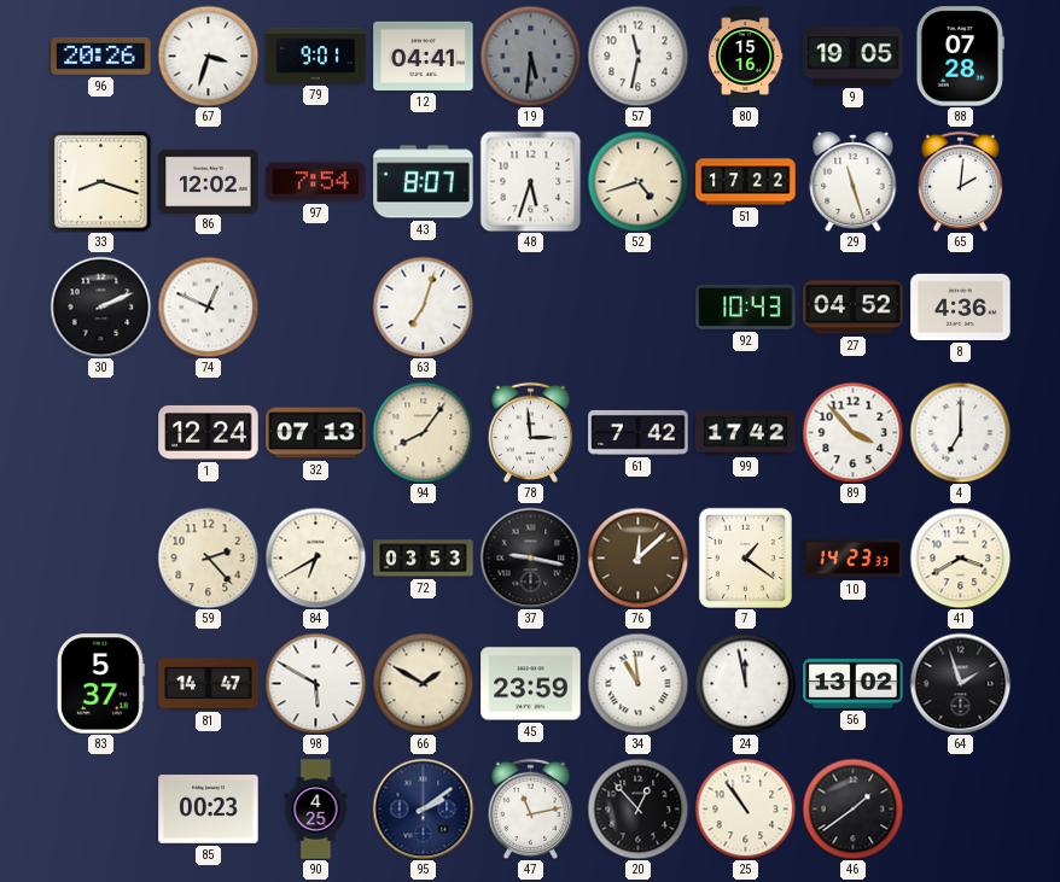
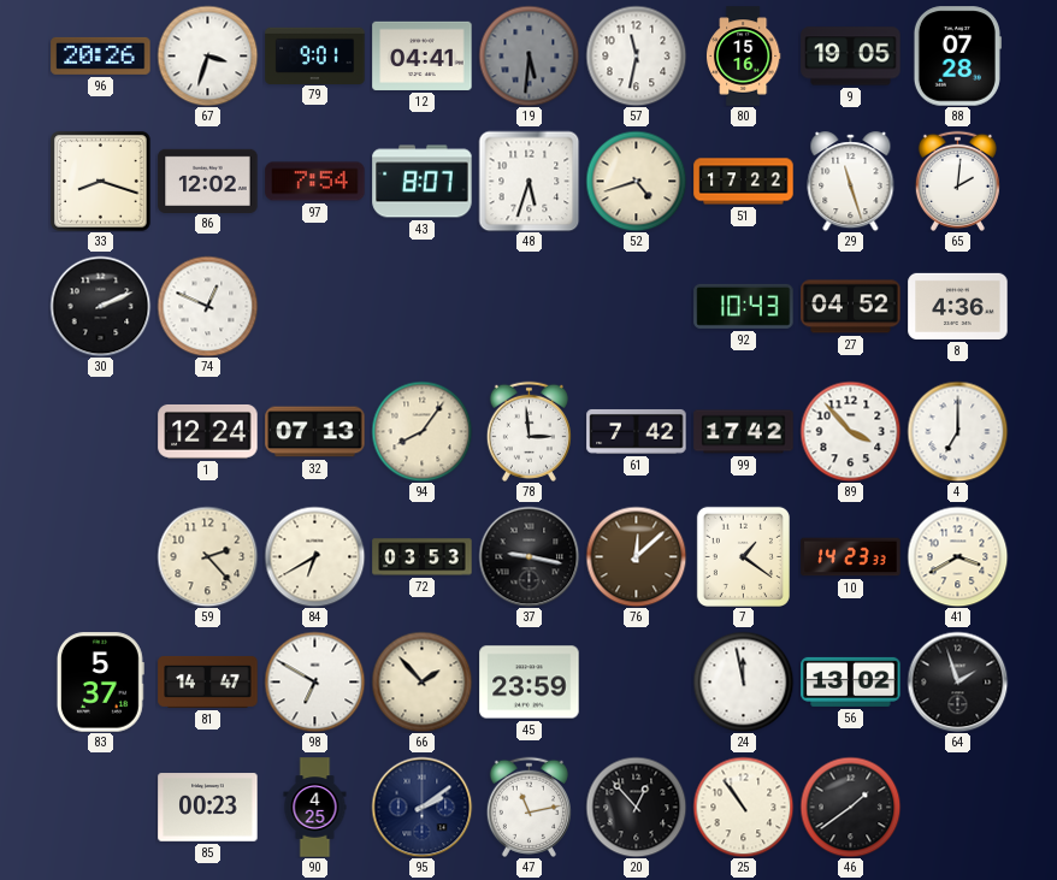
63: 7:03 -> none (423, 306)
98: 5:50 -> 6:50 (314, 681)
66: 1:50 -> 1:53 (421, 681)
34: 10:59 -> none (637, 683)
